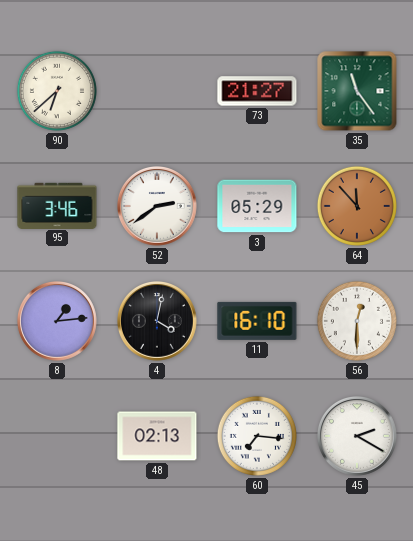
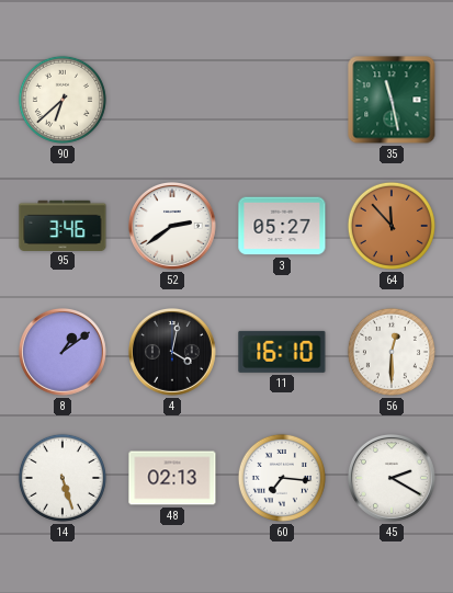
73: 21:27 -> none (257, 91)
35: 11:24 -> 11:28 (392, 100)
3: 05:29 -> 05:27 (282, 226)
8: 1:14 -> 1:09 (64, 353)
14: none -> 5:27 (63, 478)
